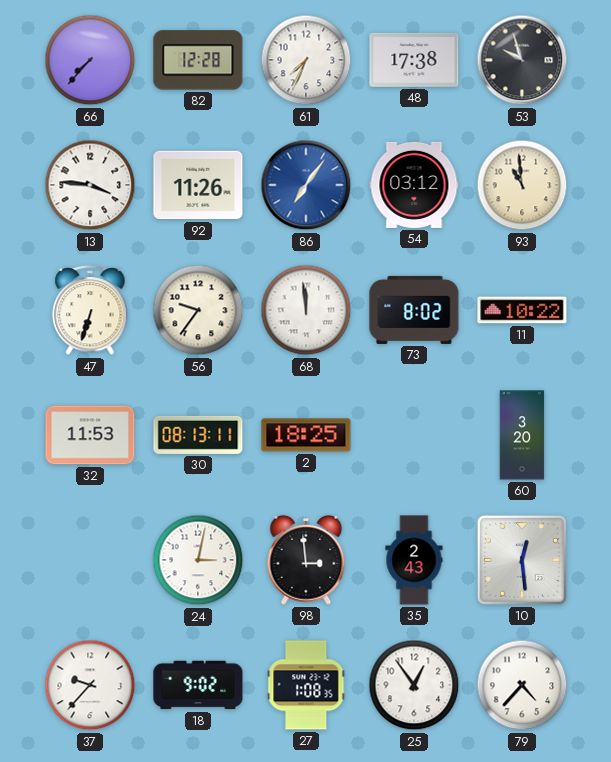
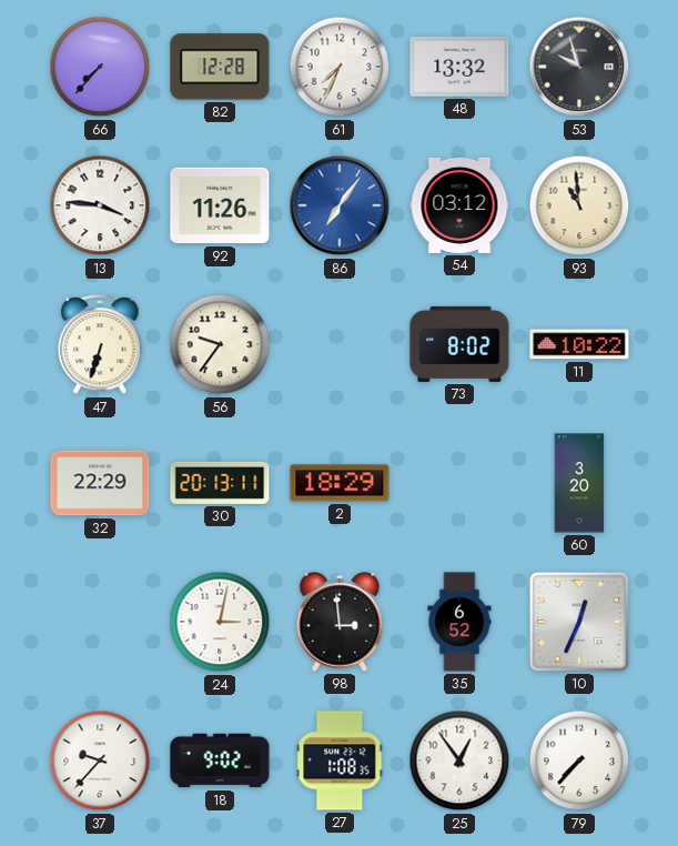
48: 17:38 -> 13:32 (459, 67)
68: 11:59 -> none (306, 310)
32: 11:53 -> 22:29 (100, 483)
30: 08:13 -> 20:13 (220, 483)
2: 18:25 -> 18:29 (340, 483)
35: 2:43 -> 6:52 (459, 622)
10: 12:29 -> 12:34 (579, 622)
79: 4:37 -> 7:37 (579, 761)
